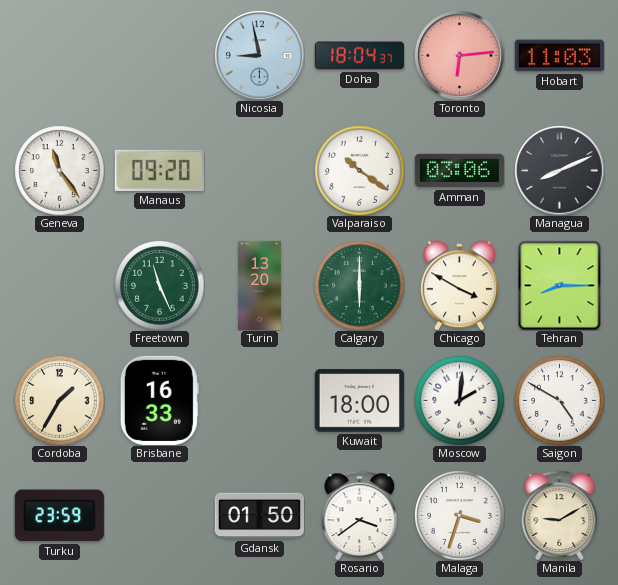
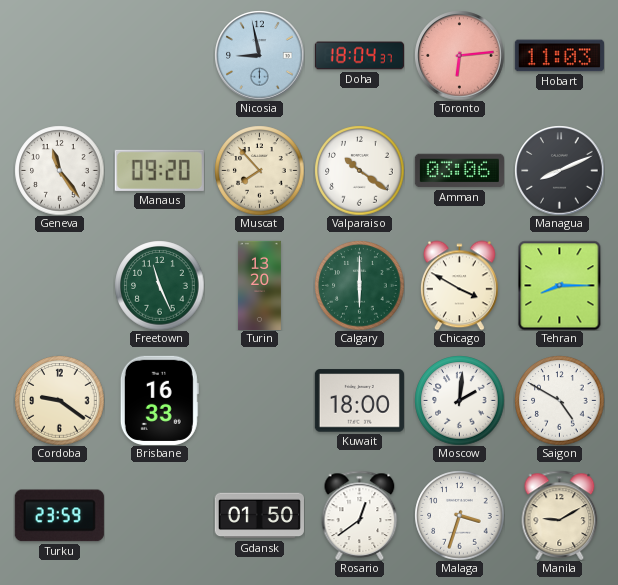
Muscat: none -> 7:53 (259, 170)
Cordoba: 1:35 -> 9:21 (59, 400)
Rosario: 3:39 -> 12:39 (360, 515)
